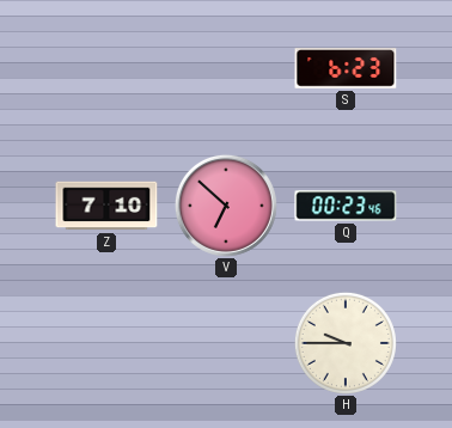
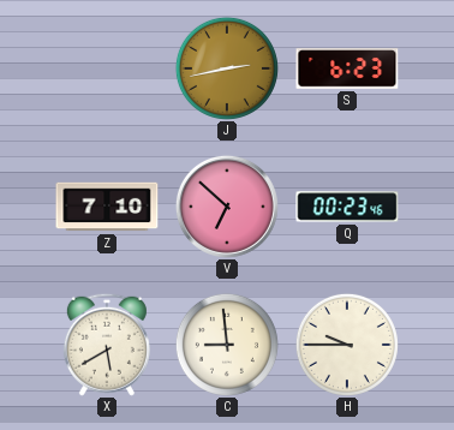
J: none -> 2:43 (227, 68)
X: none -> 5:40 (107, 345)
C: none -> 8:59 (227, 345)
